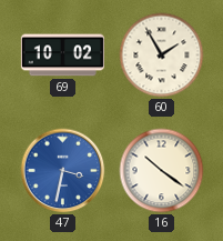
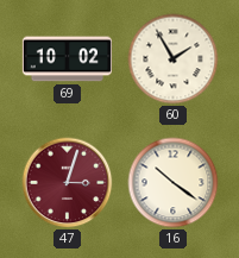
47: 3:32 -> 3:03 (68, 183)
47 dial: blue -> burgundy (68, 183)
